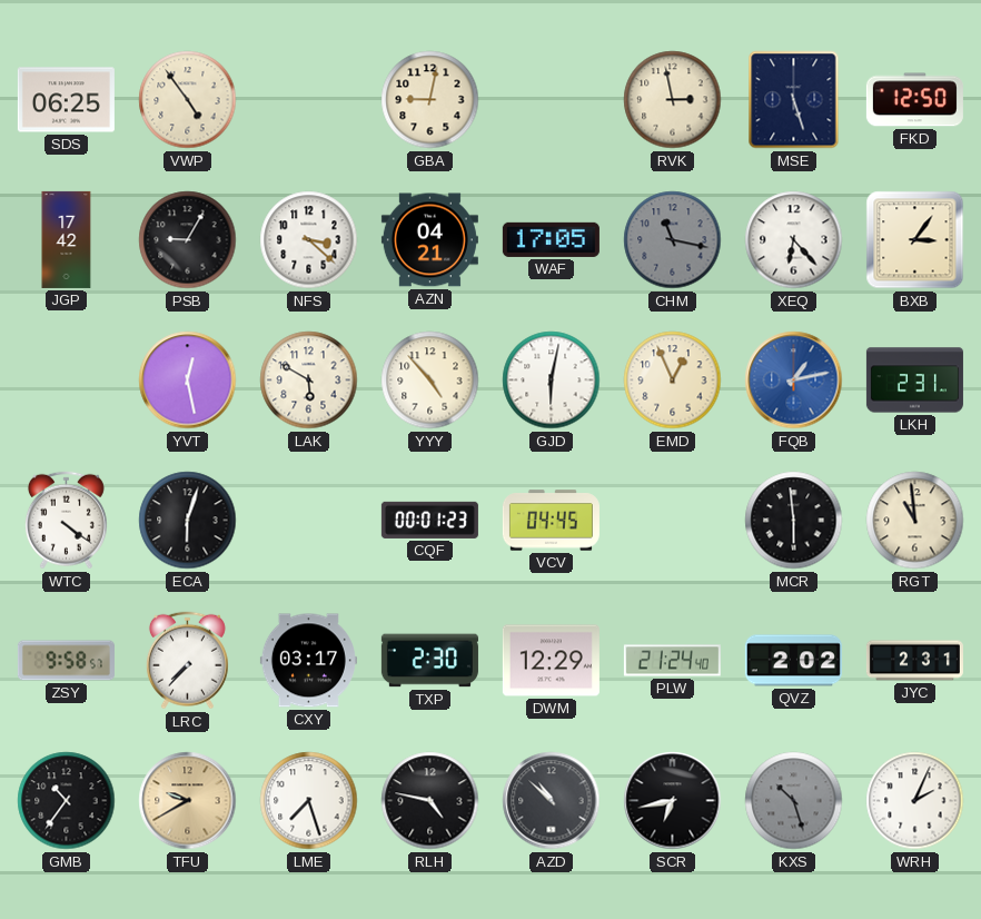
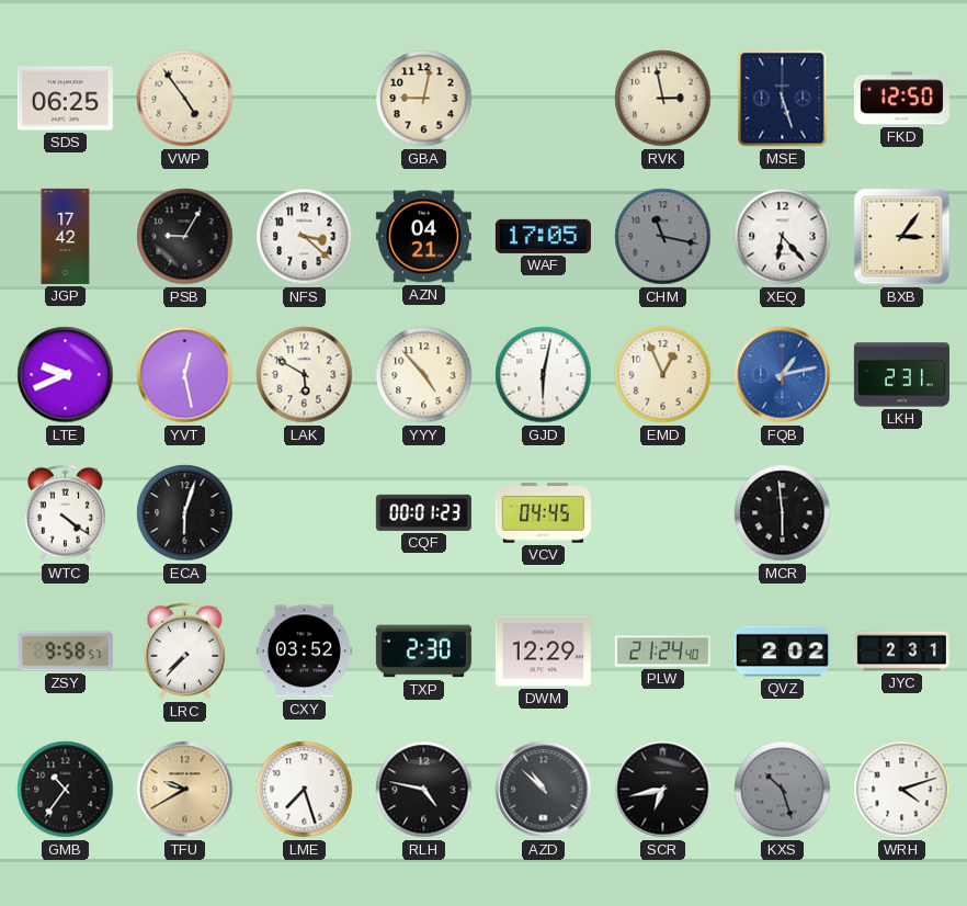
LTE: none -> 9:41 (66, 375)
RGT: 10:59 -> none (915, 521)
CXY: 03:17 -> 03:52 (304, 652)
WRH: 2:04 -> 4:12 (902, 790)
